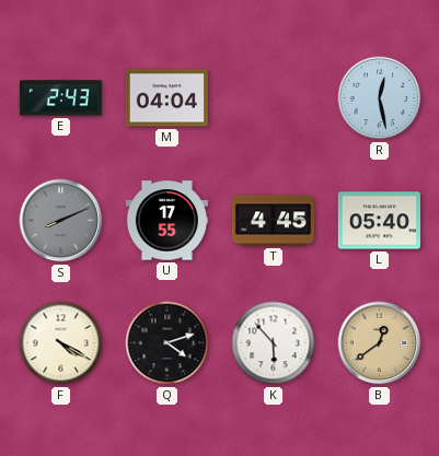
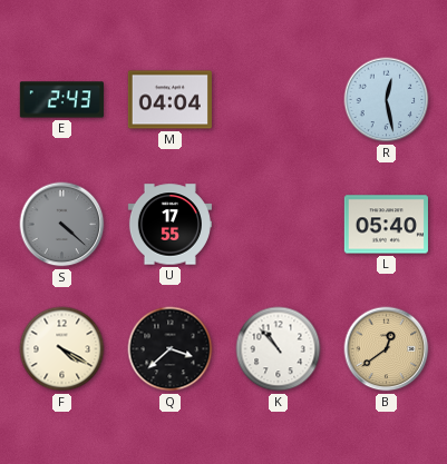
S: 8:11 -> 4:22 (62, 225)
T: 4:45 -> none (273, 221)
Q: 4:12 -> 3:38 (171, 349)
K: 5:53 -> 10:53 (279, 349)
